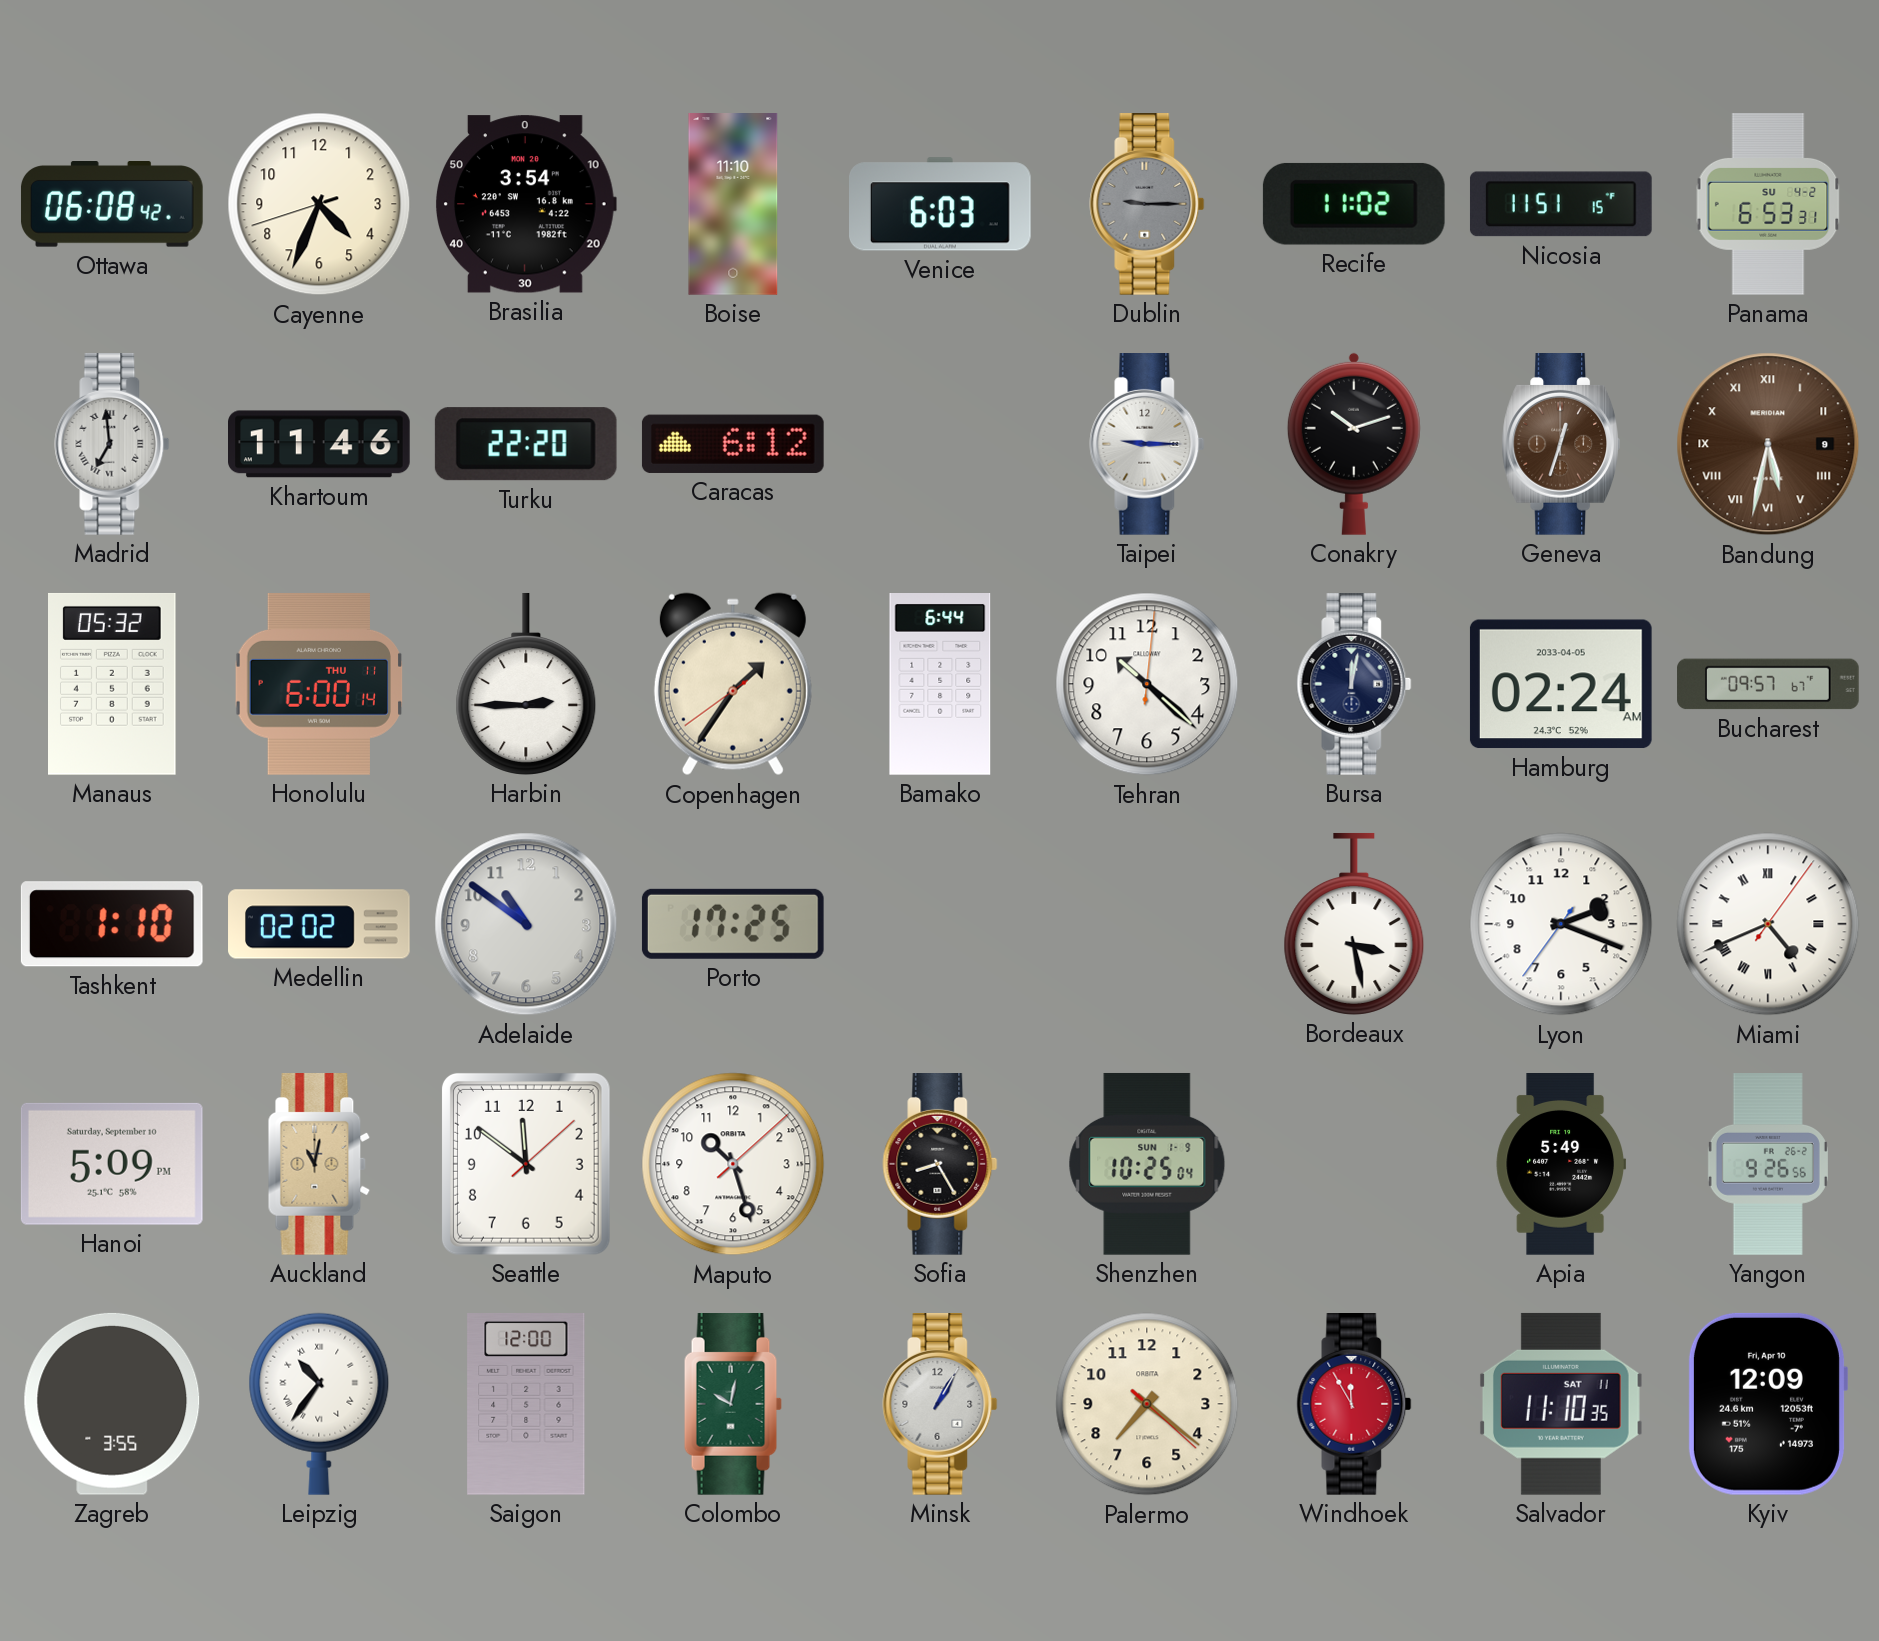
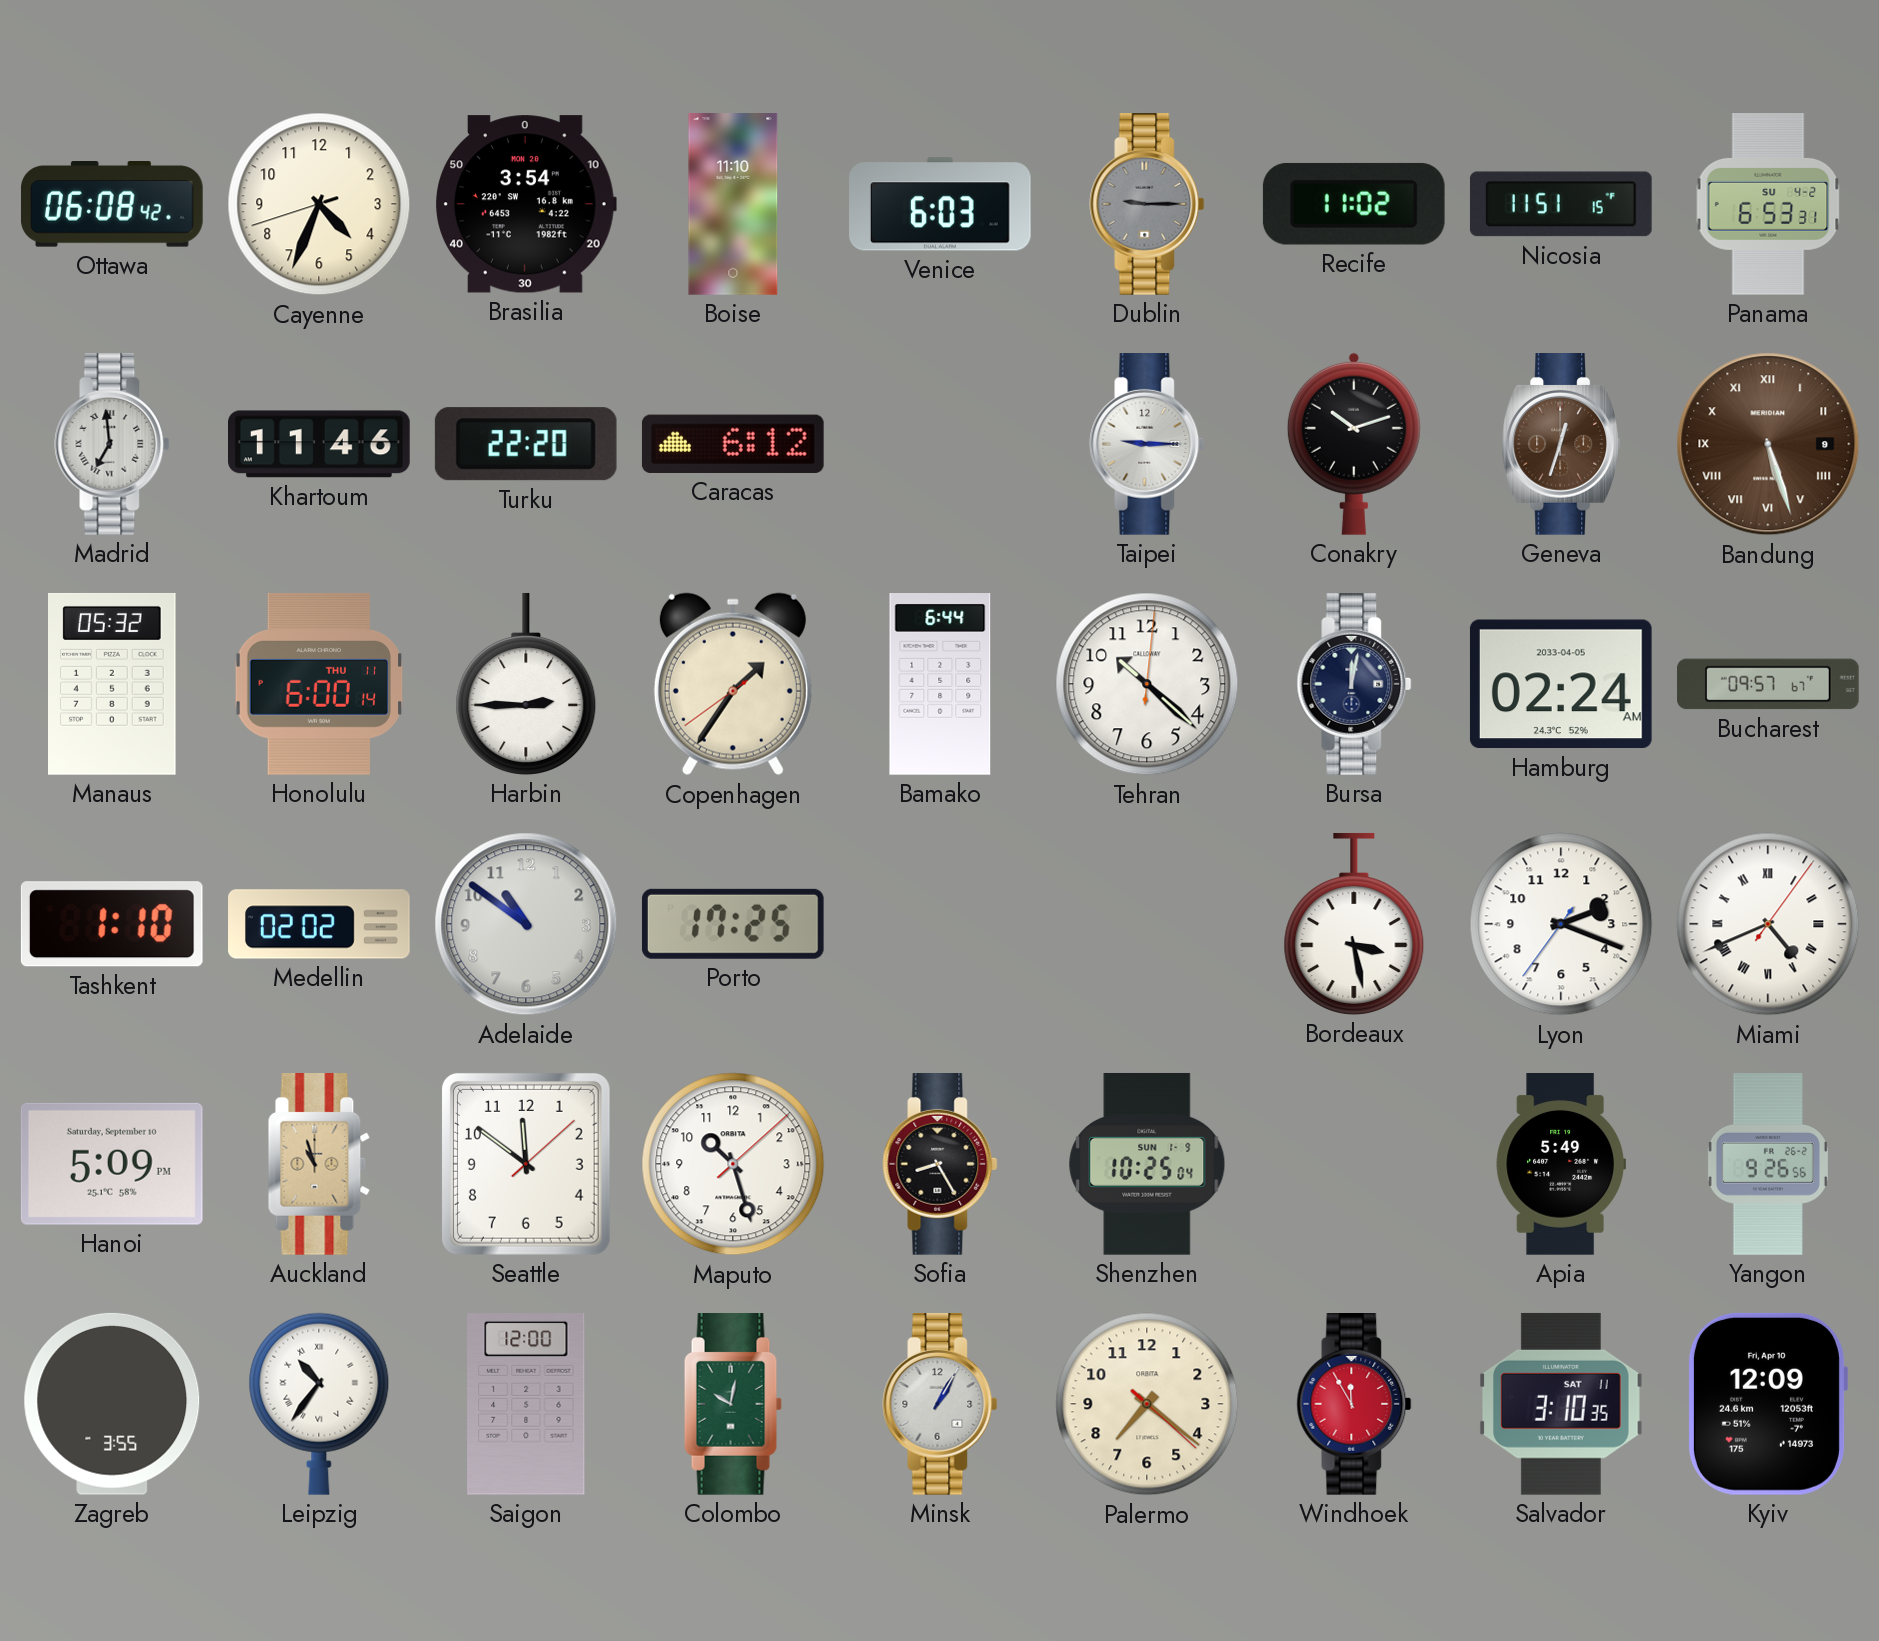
Bandung: 5:32 -> 5:27 (1768, 444)
Auckland: 11:02 -> 10:57 (319, 1165)
Salvador: 11:10 -> 3:10 (1561, 1404)
